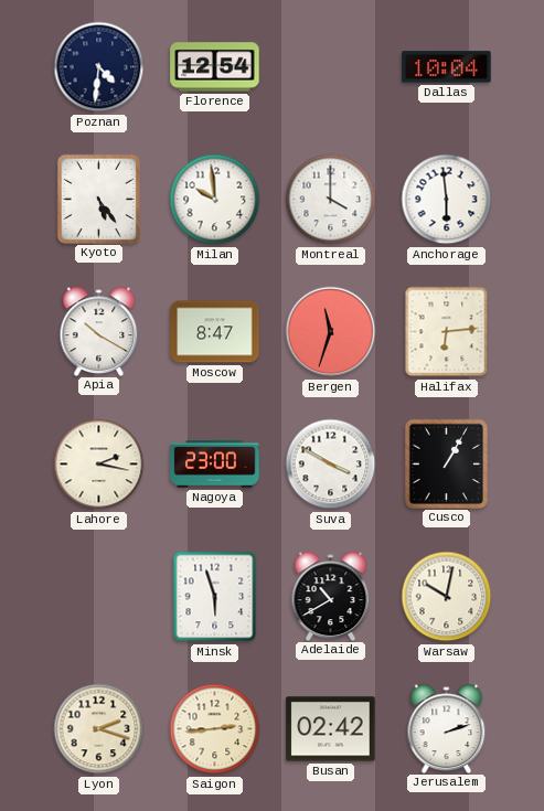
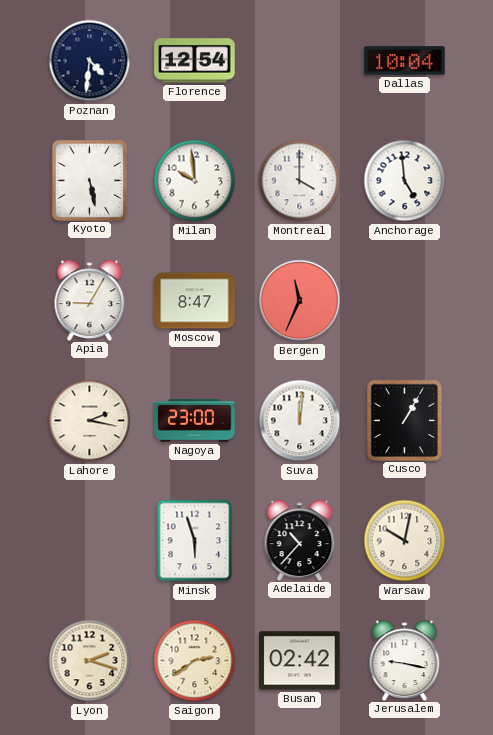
Kyoto: 5:24 -> 5:28 (89, 180)
Anchorage: 5:59 -> 4:59 (405, 181)
Apia: 10:20 -> 9:05 (90, 300)
Bergen: 11:33 -> 11:34 (300, 301)
Halifax: 6:14 -> none (447, 332)
Suva: 3:50 -> 12:01 (300, 421)
Adelaide: 10:40 -> 10:37 (300, 540)
Saigon: 2:44 -> 2:39 (195, 661)
Jerusalem: 2:12 -> 9:17 (405, 660)
